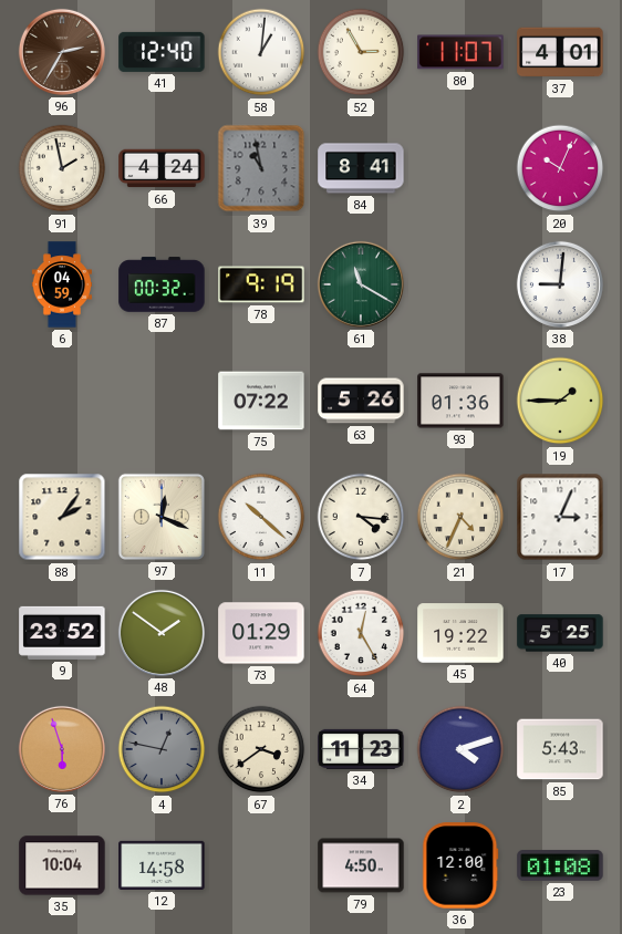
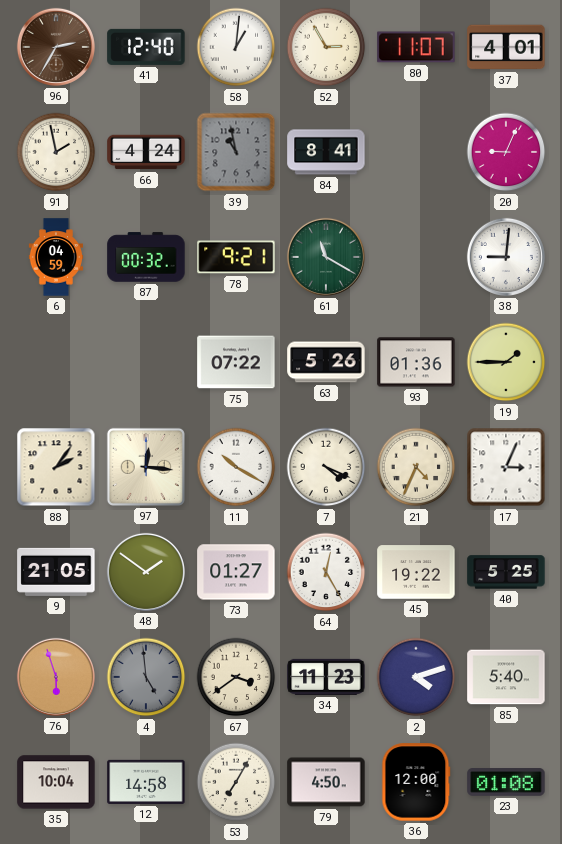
20: 10:04 -> 9:04 (506, 152)
78: 9:19 -> 9:21 (236, 257)
97: 12:19 -> 12:16 (146, 467)
11: 10:22 -> 10:20 (236, 467)
7: 4:16 -> 4:19 (326, 467)
9: 23:52 -> 21:05 (56, 572)
73: 01:29 -> 01:27 (236, 572)
4: 12:47 -> 4:59 (146, 677)
85: 5:43 -> 5:40 (506, 677)
53: none -> 7:05 (236, 782)
